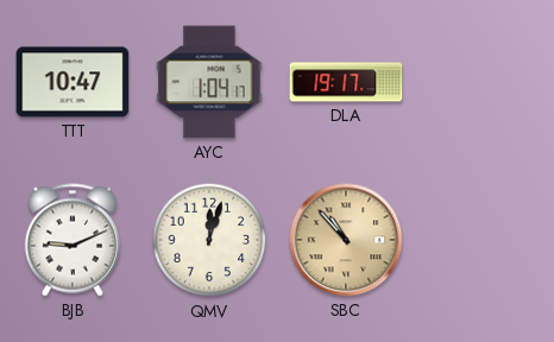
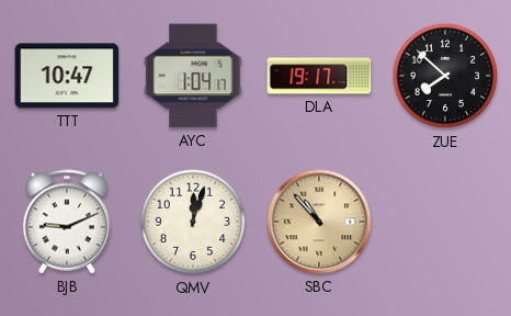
ZUE: none -> 7:52 (445, 76)
